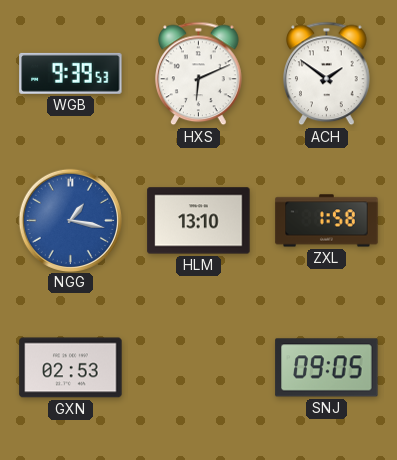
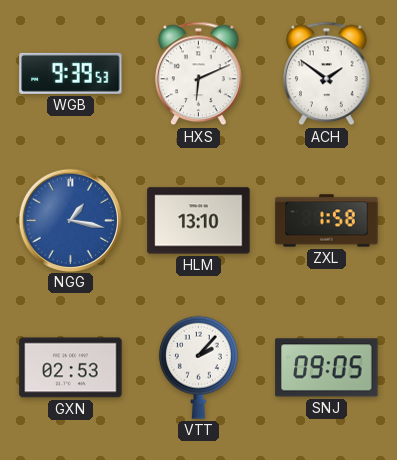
VTT: none -> 2:07 (198, 367)
